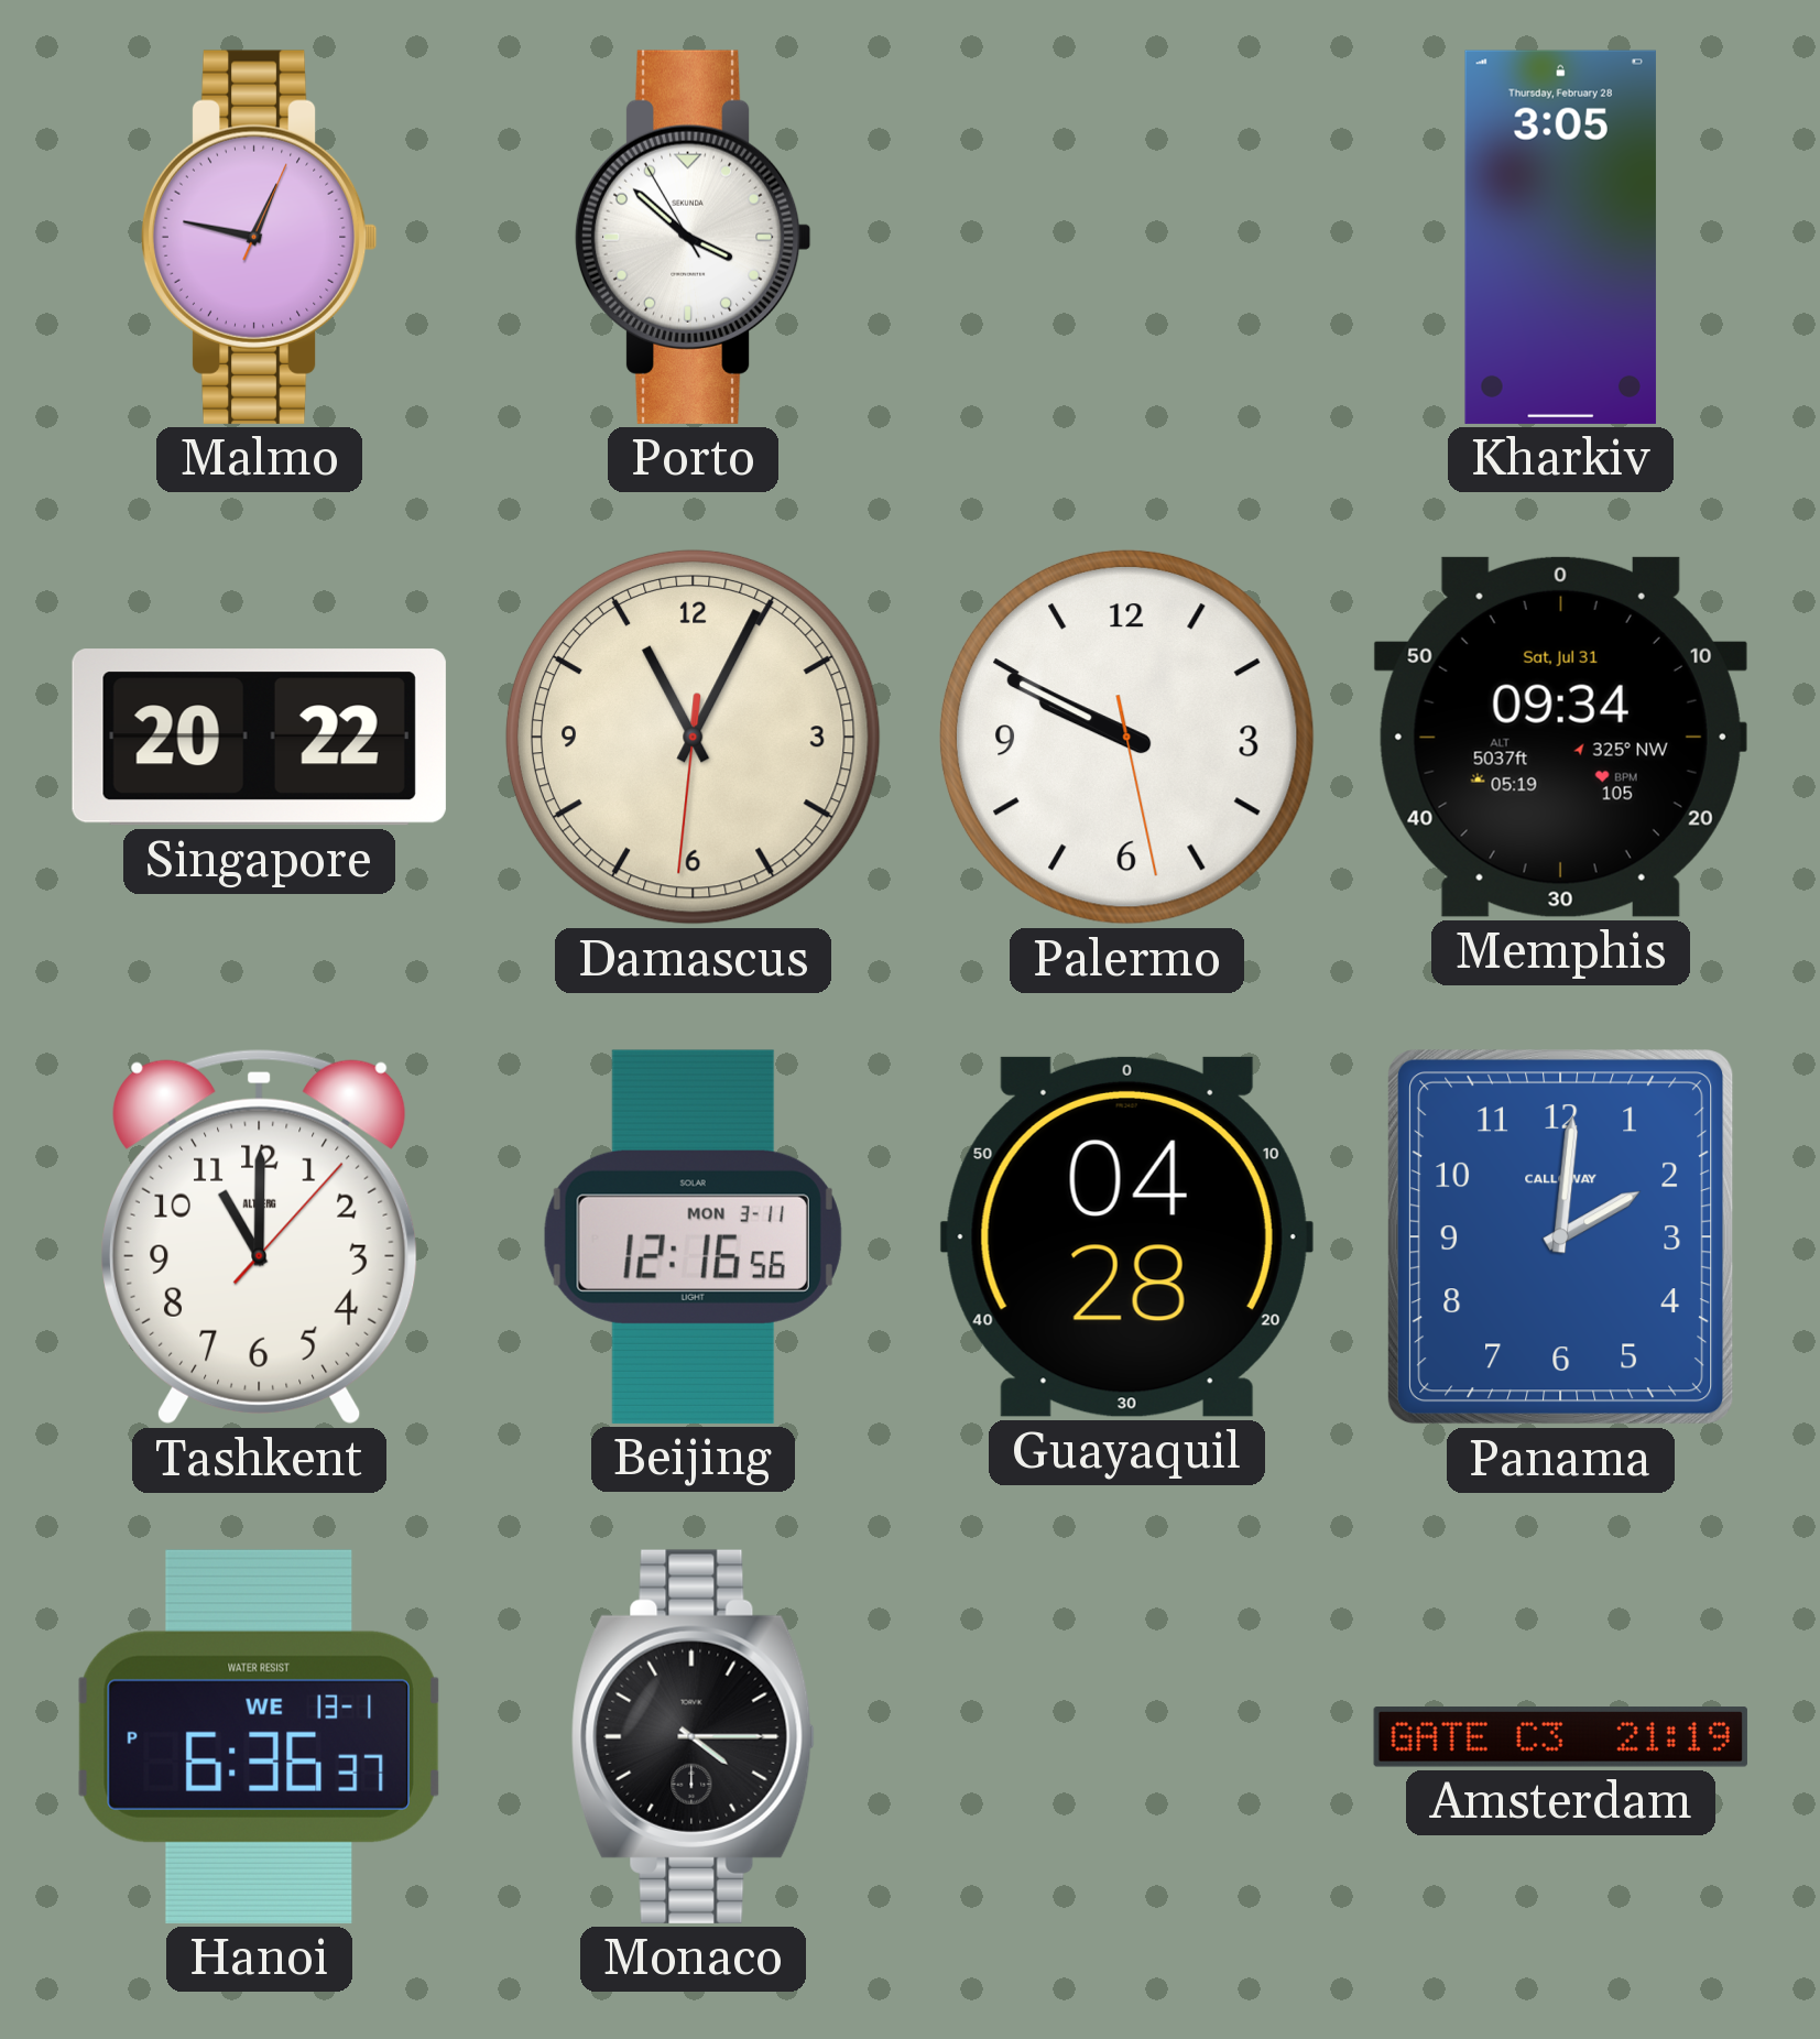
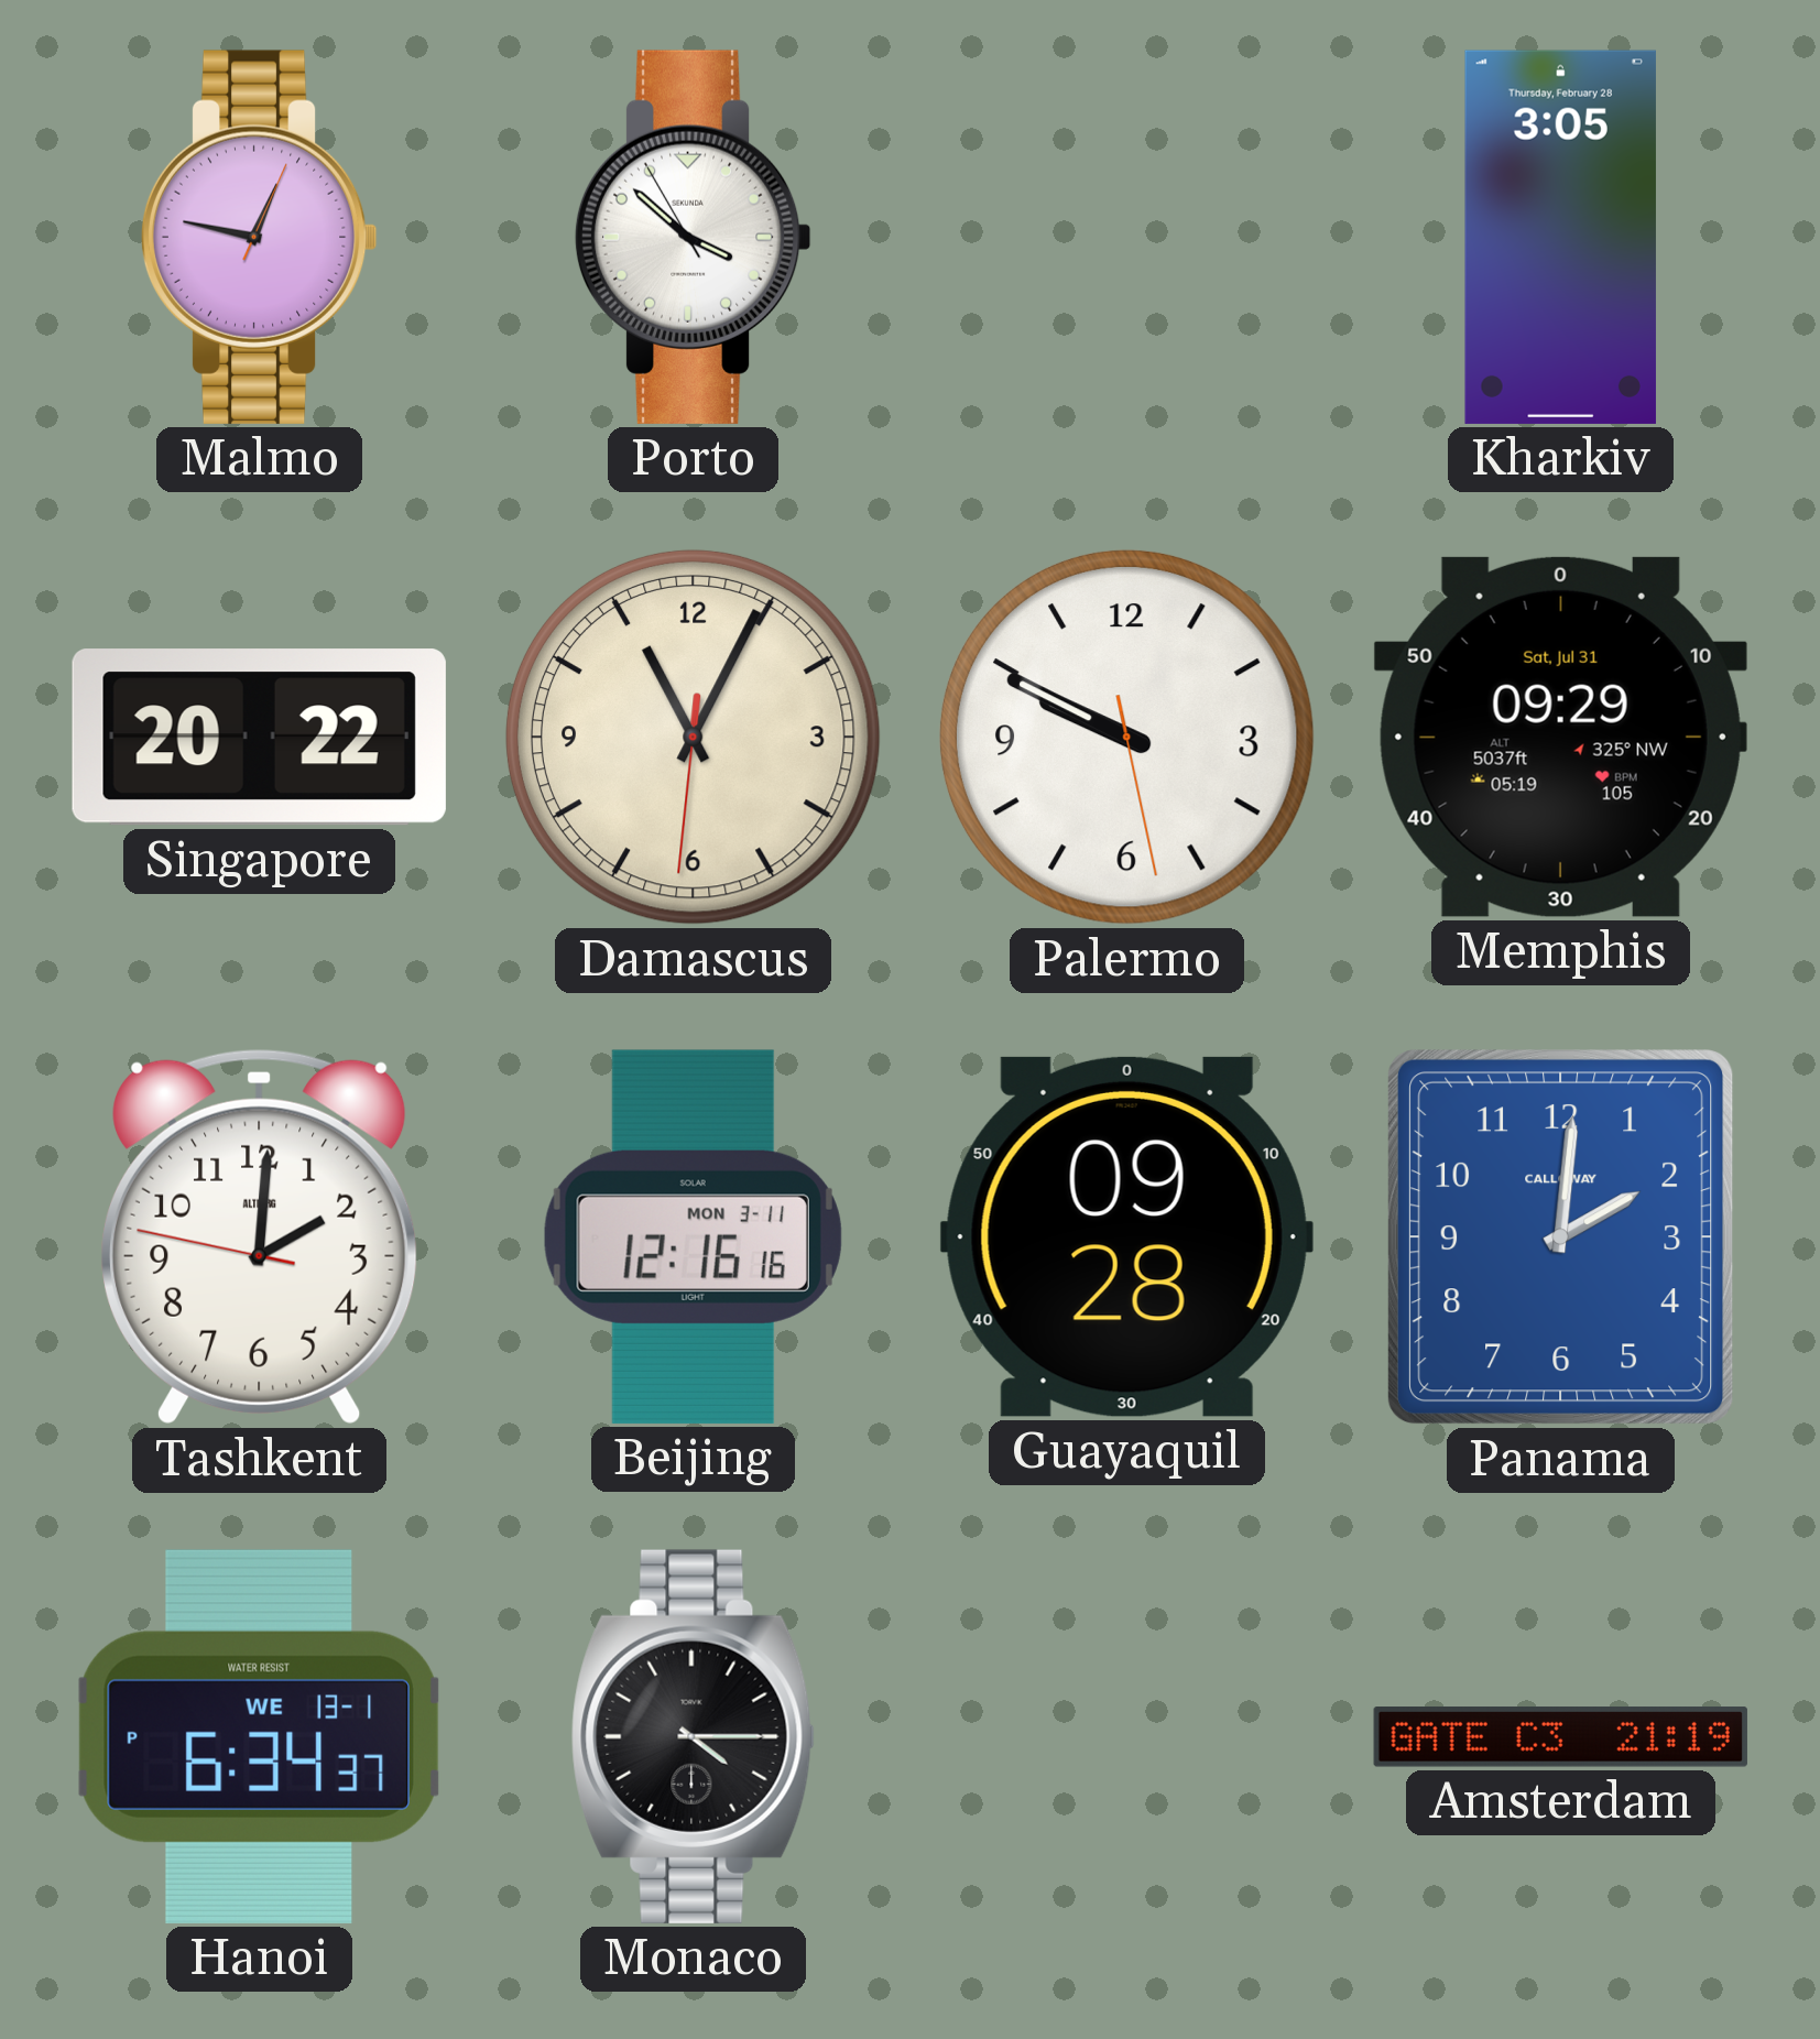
Memphis: 09:34 -> 09:29 (1560, 737)
Tashkent: 11:00 -> 2:00 (260, 1236)
Beijing: 12:16:56 -> 12:16:16 (693, 1236)
Guayaquil: 04:28 -> 09:28 (1126, 1236)
Hanoi: 6:36 -> 6:34 (259, 1736)
